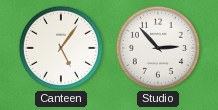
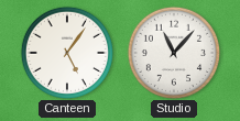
Studio: 2:53 -> 11:07 (173, 52)
